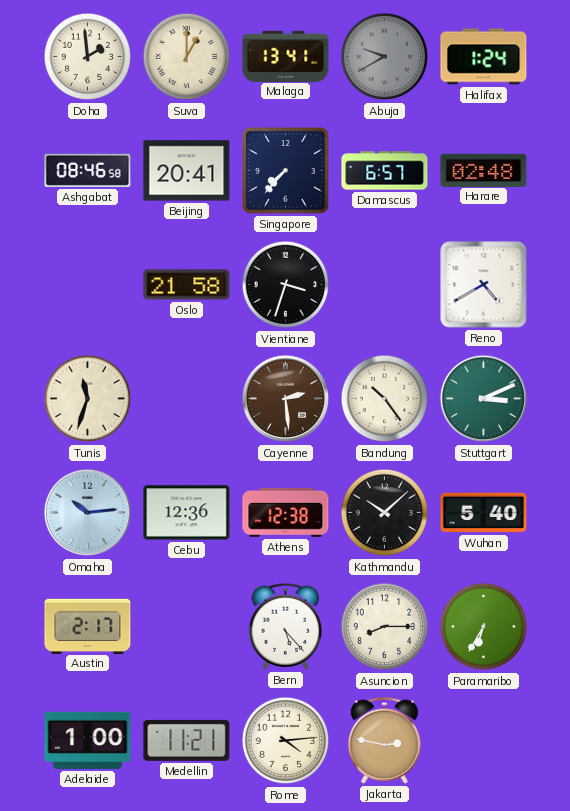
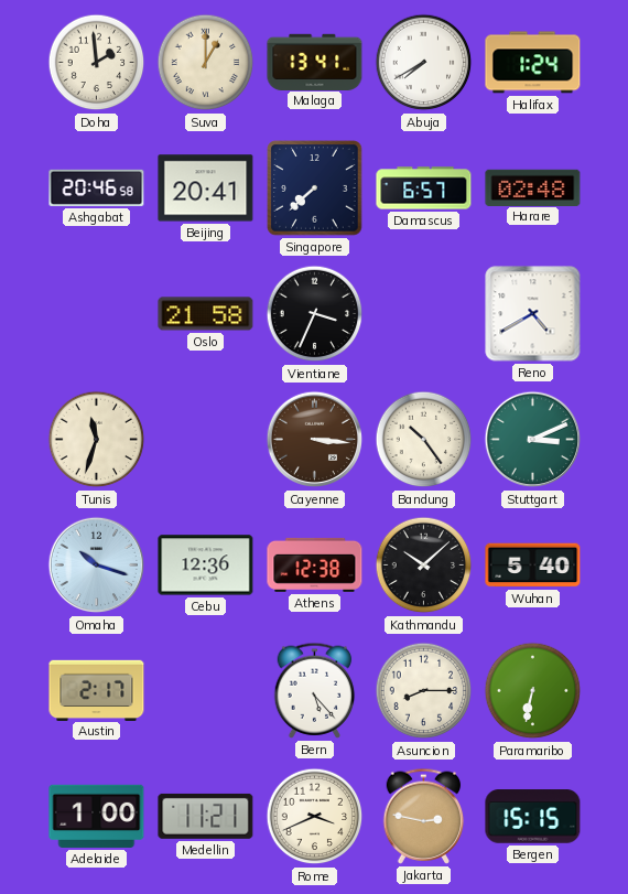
Abuja: 9:40 -> 7:40 (424, 63)
Abuja dial: grey -> white (424, 63)
Ashgabat: 08:46 -> 20:46 (97, 187)
Singapore: 7:37 -> 7:38 (315, 189)
Vientiane: 3:33 -> 3:34 (315, 314)
Cayenne: 2:29 -> 3:16 (315, 440)
Omaha: 10:14 -> 10:18 (97, 566)
Paramaribo: 6:35 -> 6:32 (533, 691)
Rome: 4:14 -> 3:41 (315, 817)
Bergen: none -> 15:15 (533, 817)
